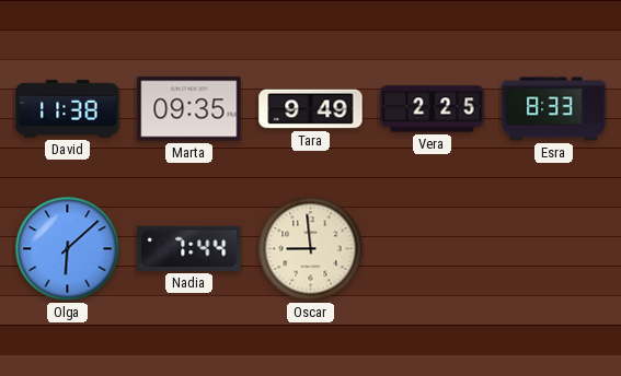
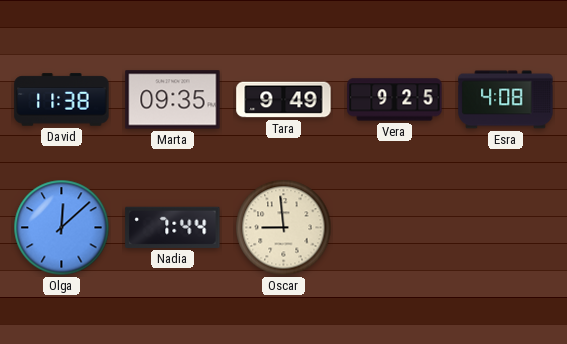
Vera: 2:25 -> 9:25 (395, 100)
Esra: 8:33 -> 4:08 (506, 100)
Olga: 6:08 -> 12:08 (62, 228)
